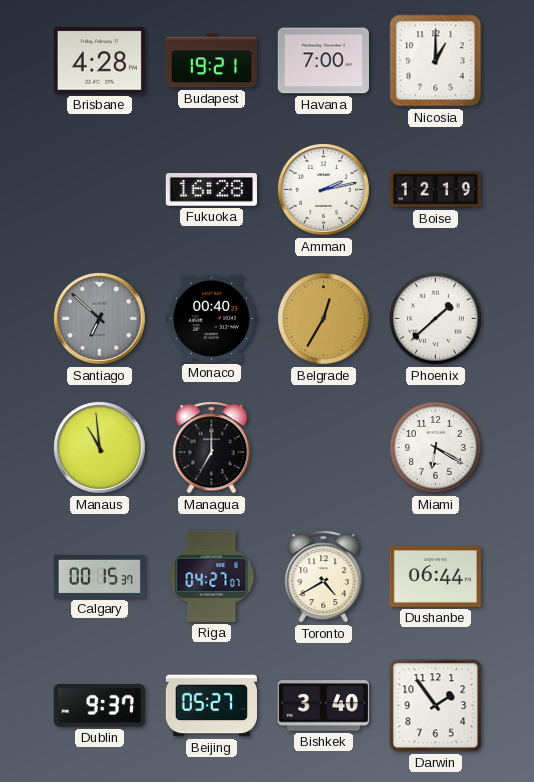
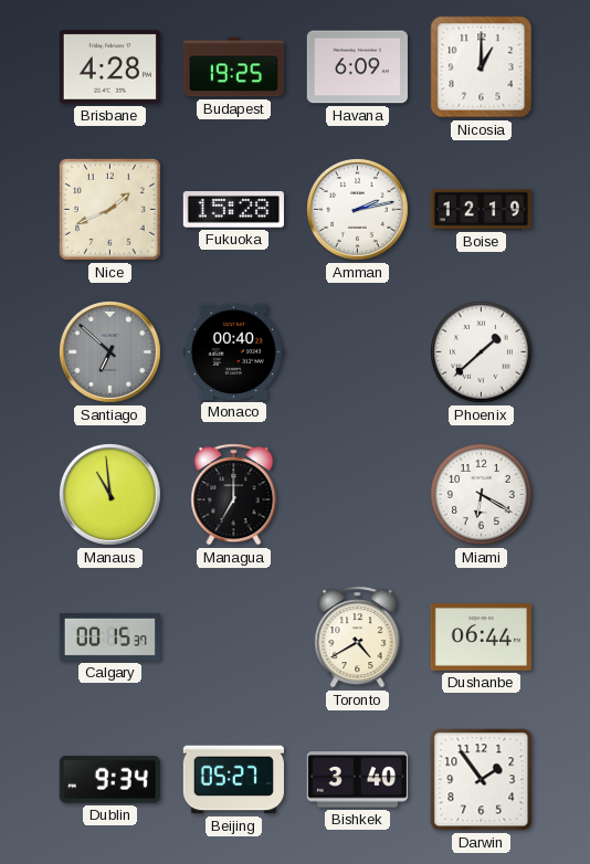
Budapest: 19:21 -> 19:25 (233, 67)
Havana: 7:00 -> 6:09 (357, 67)
Nice: none -> 1:41 (109, 209)
Fukuoka: 16:28 -> 15:28 (233, 210)
Belgrade: 12:35 -> none (324, 319)
Riga: 04:27 -> none (212, 576)
Dublin: 9:37 -> 9:34 (109, 780)
